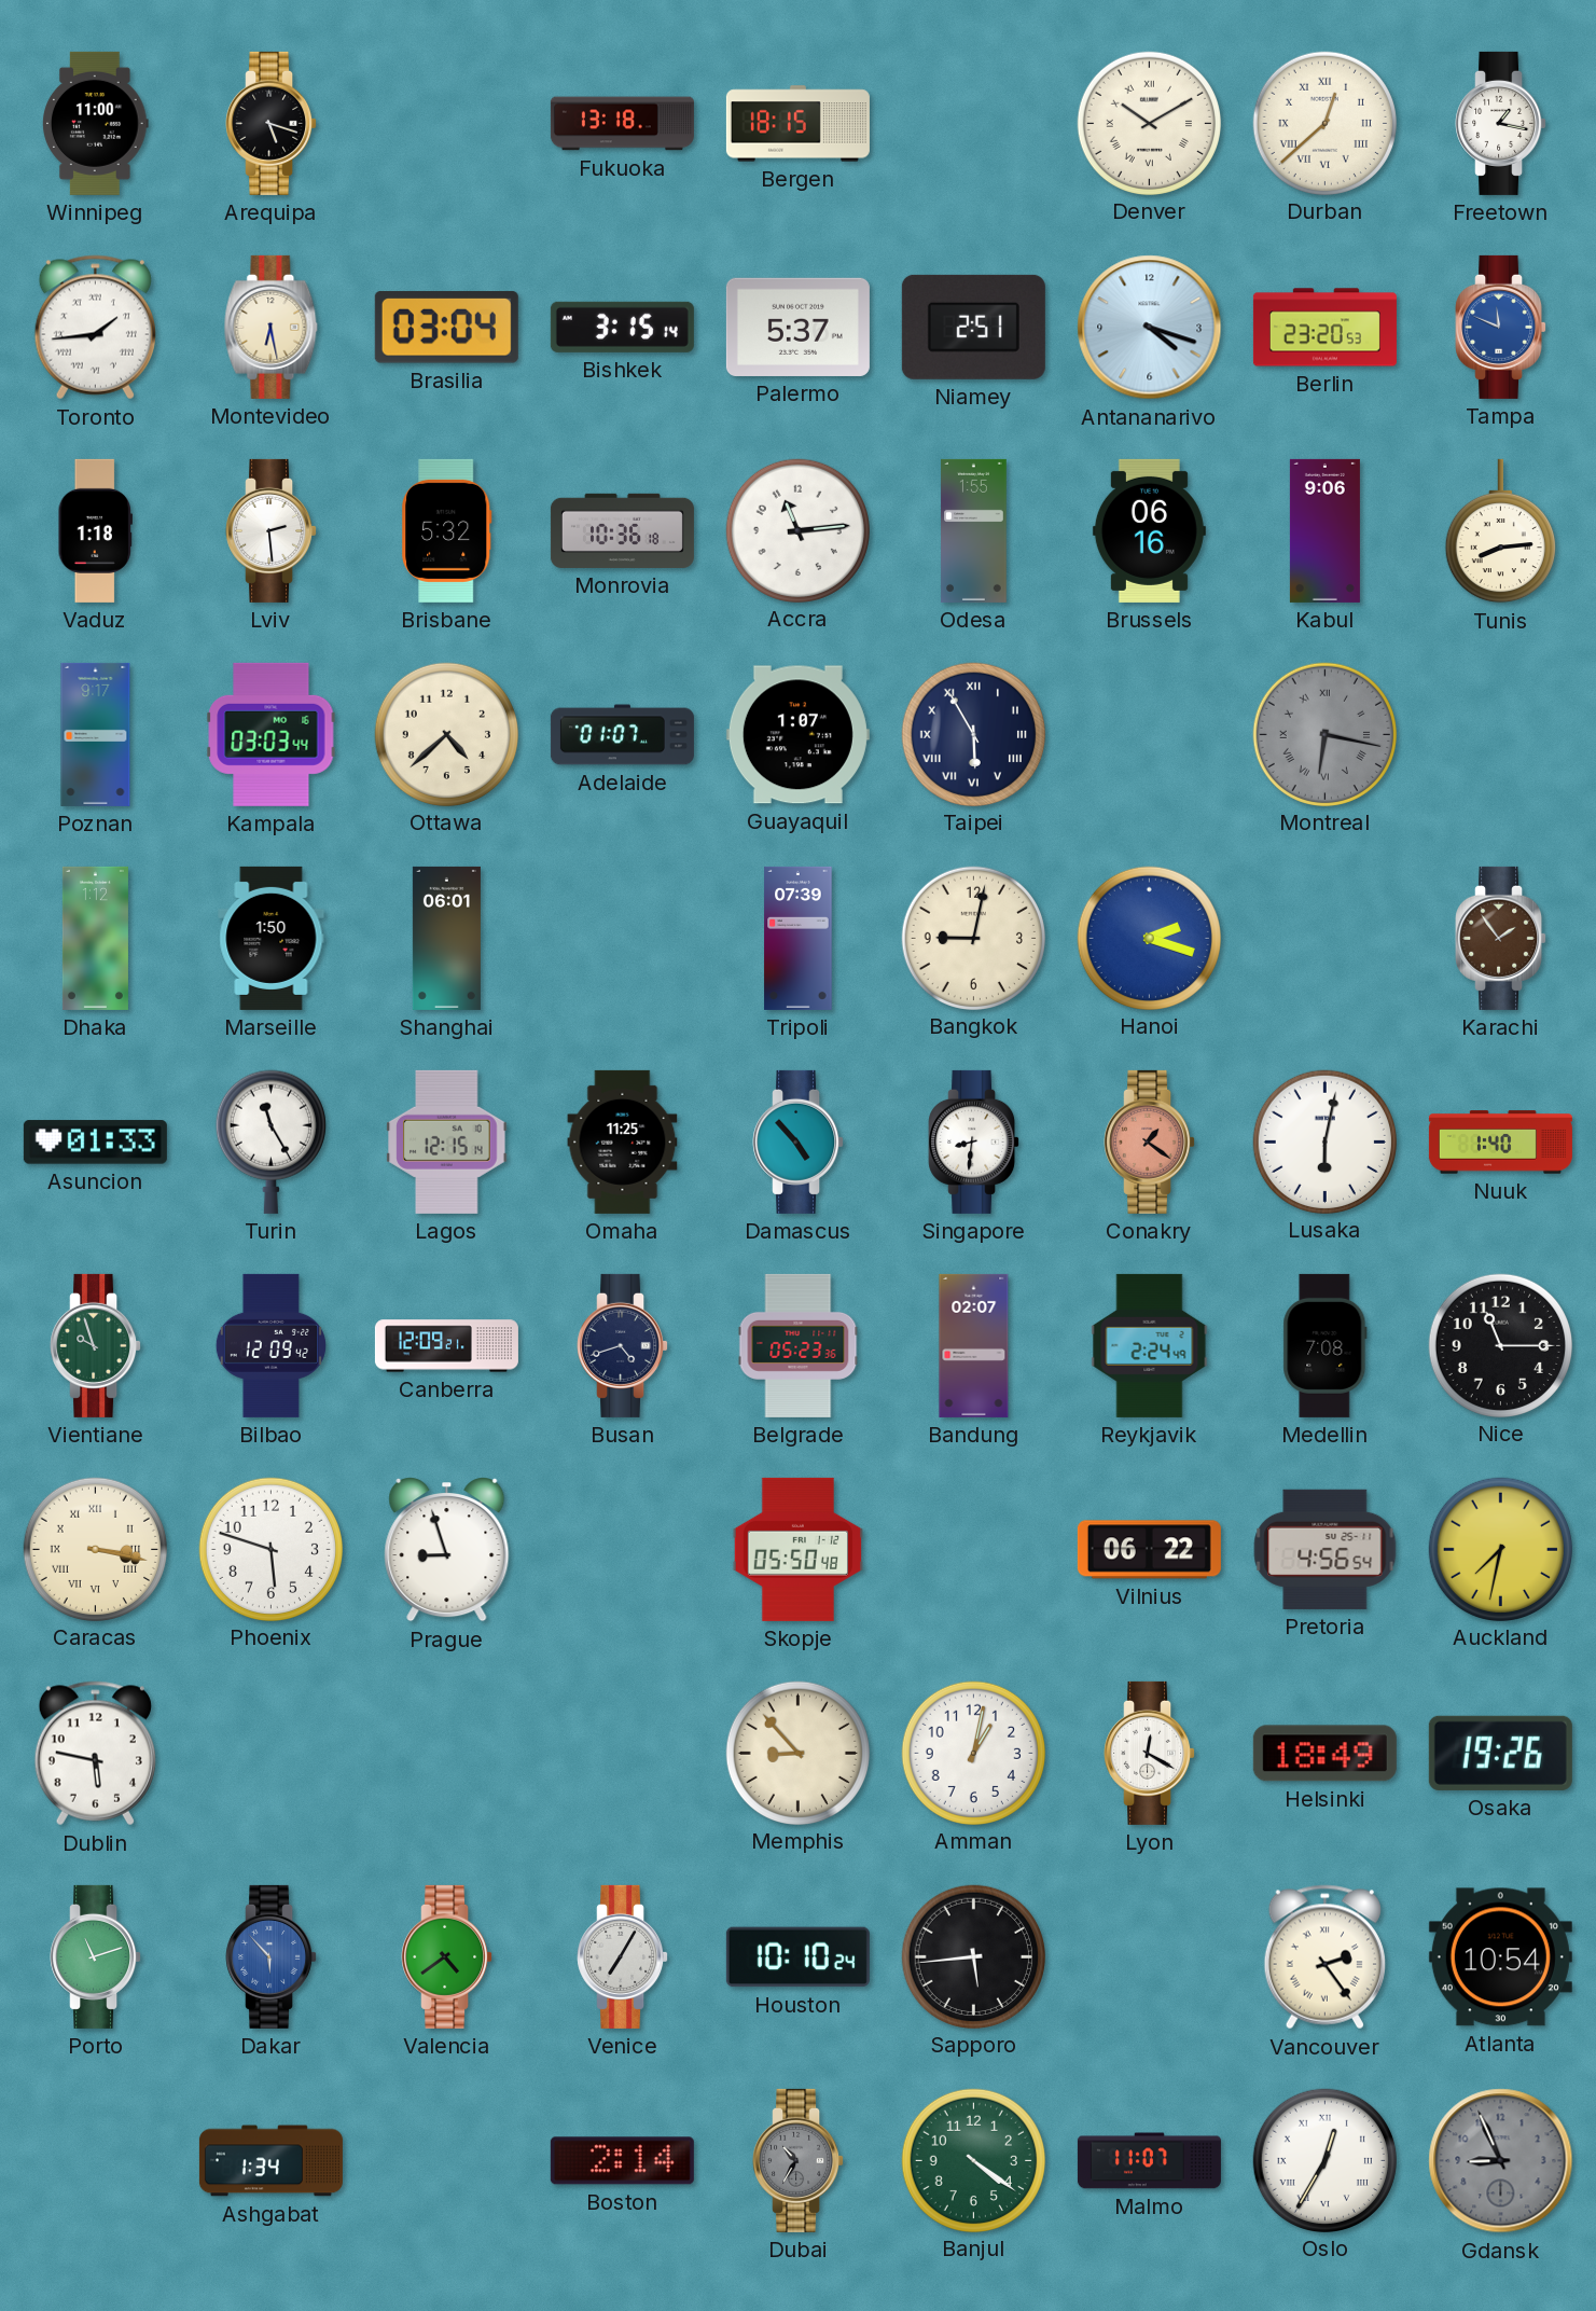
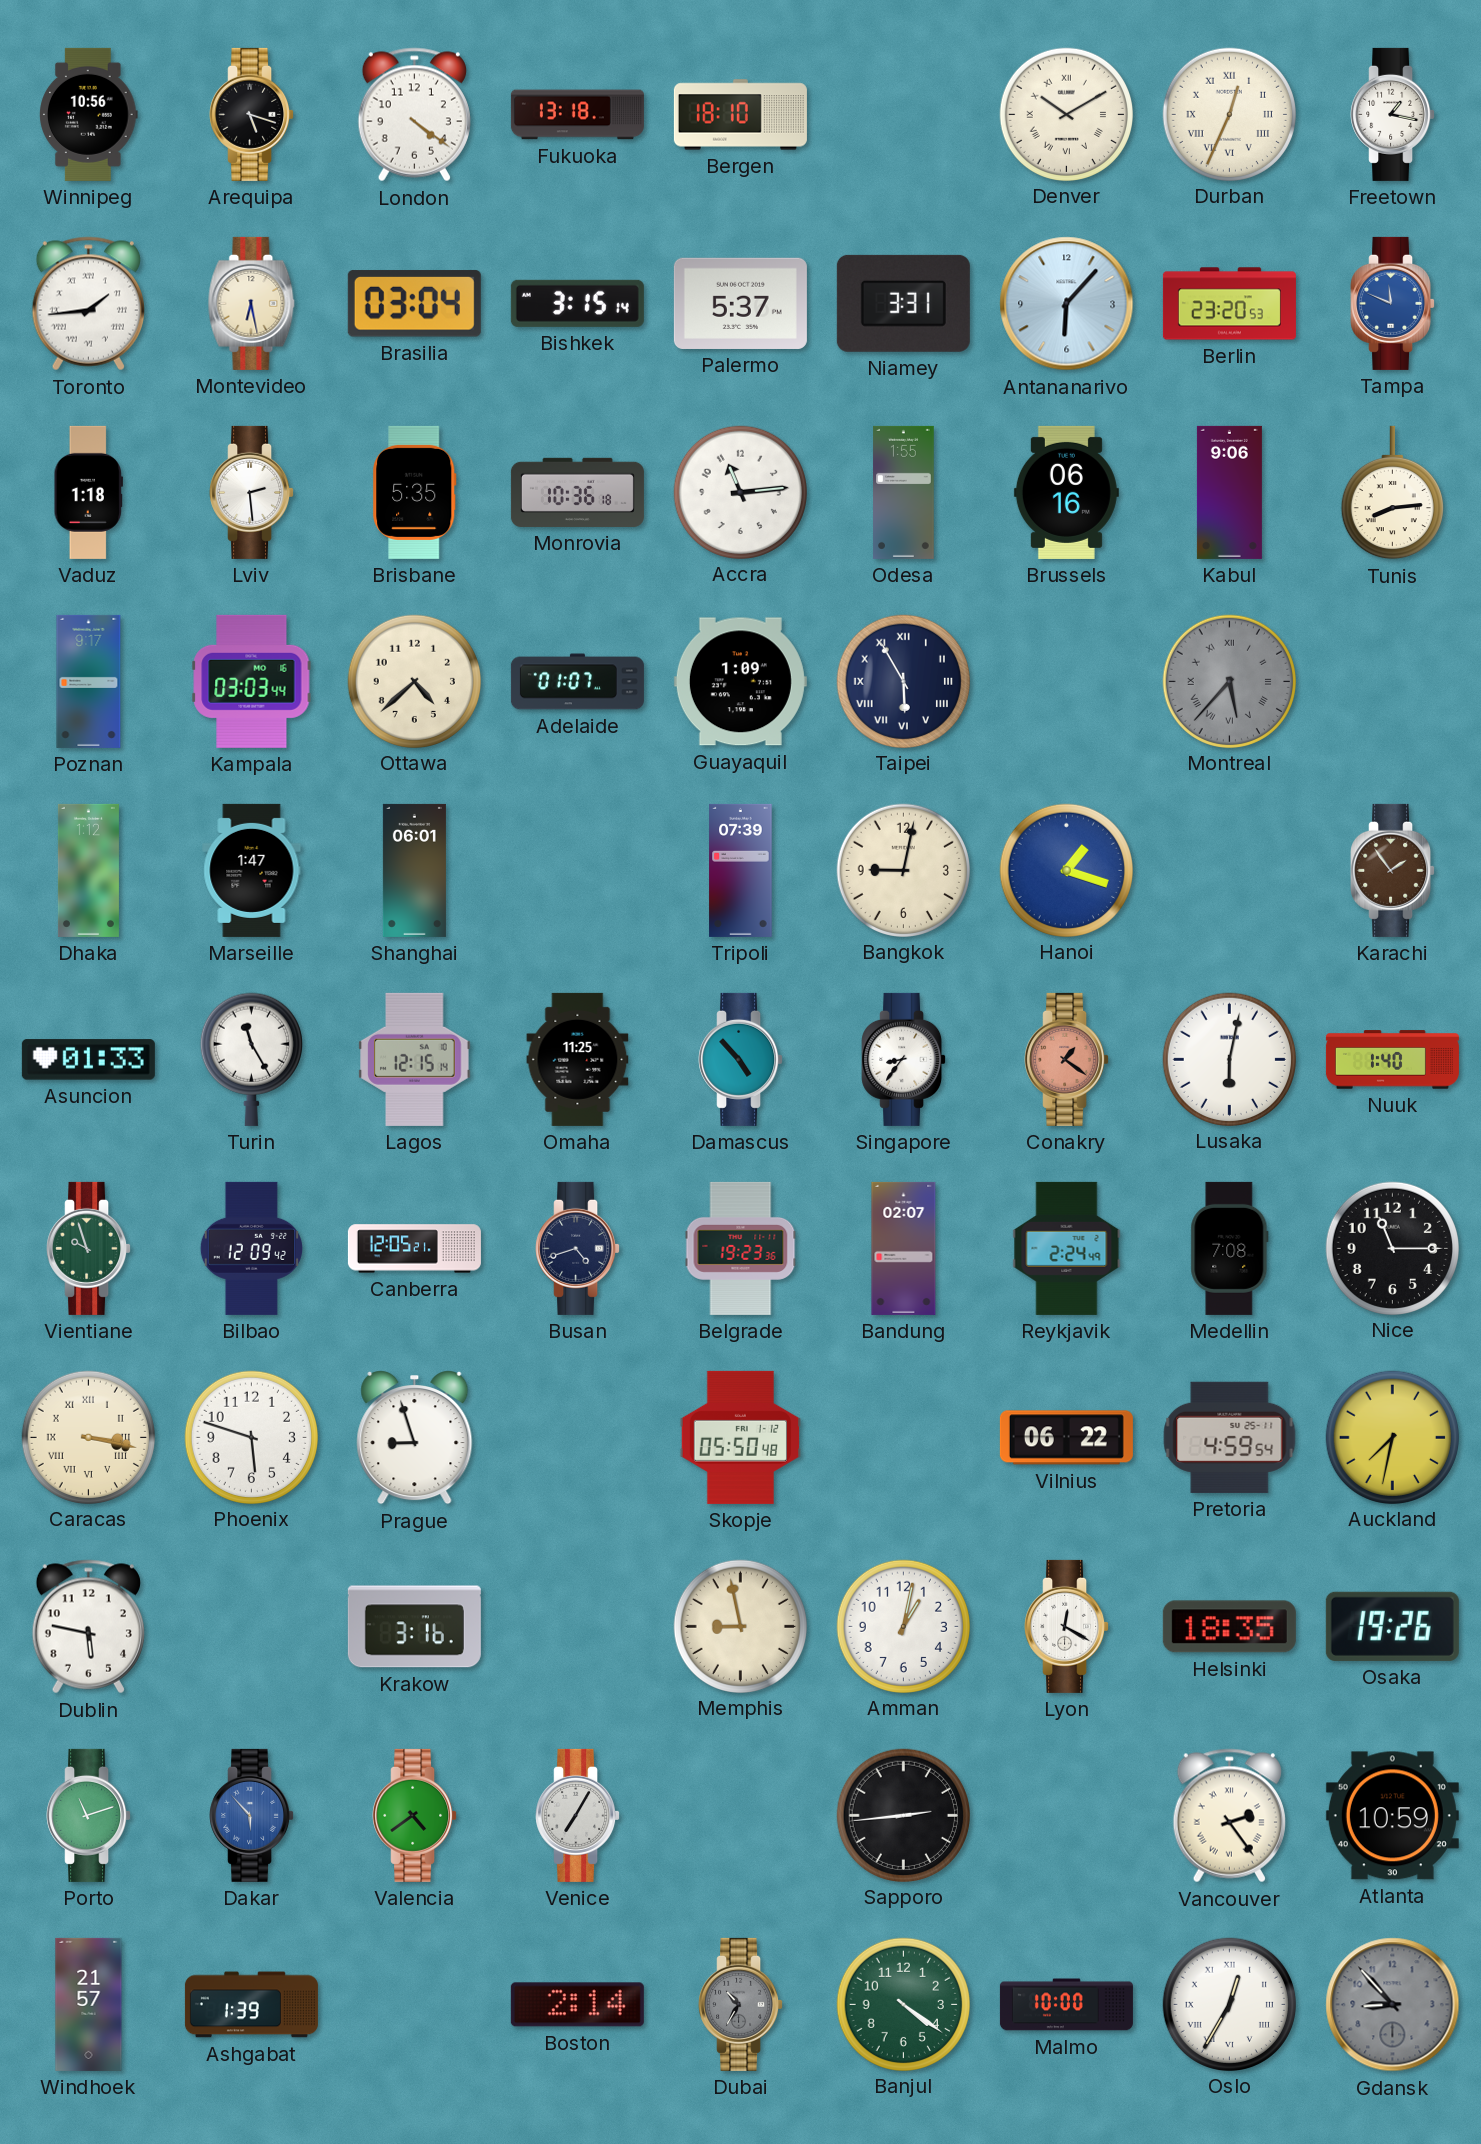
Winnipeg: 11:00 -> 10:56 (89, 114)
London: none -> 4:21 (414, 115)
Bergen: 18:15 -> 18:10 (740, 115)
Durban: 12:38 -> 12:34 (1229, 114)
Niamey: 2:51 -> 3:31 (903, 303)
Antananarivo: 4:18 -> 6:07 (1067, 304)
Brisbane: 5:32 -> 5:35 (415, 492)
Guayaquil: 1:07 -> 1:09 (740, 682)
Montreal: 6:17 -> 5:37 (1229, 681)
Marseille: 1:50 -> 1:47 (252, 870)
Hanoi: 2:18 -> 1:18 (1066, 870)
Singapore: 8:31 -> 8:36 (904, 1059)
Canberra: 12:09 -> 12:05 (414, 1249)
Belgrade: 05:23 -> 19:23 (741, 1248)
Pretoria: 4:56 -> 4:59 (1230, 1437)
Krakow: none -> 3:16 (414, 1627)
Memphis: 8:53 -> 8:58 (740, 1626)
Helsinki: 18:49 -> 18:35 (1229, 1627)
Houston: 10:10 -> none (797, 1957)
Sapporo: 5:44 -> 2:44 (903, 1815)
Atlanta: 10:54 -> 10:59 (1392, 1816)
Windhoek: none -> 21:57 (89, 2004)
Ashgabat: 1:34 -> 1:39 (251, 2005)
Malmo: 11:07 -> 10:00 (1066, 2005)
Gdansk: 8:56 -> 8:53 (1393, 2005)
